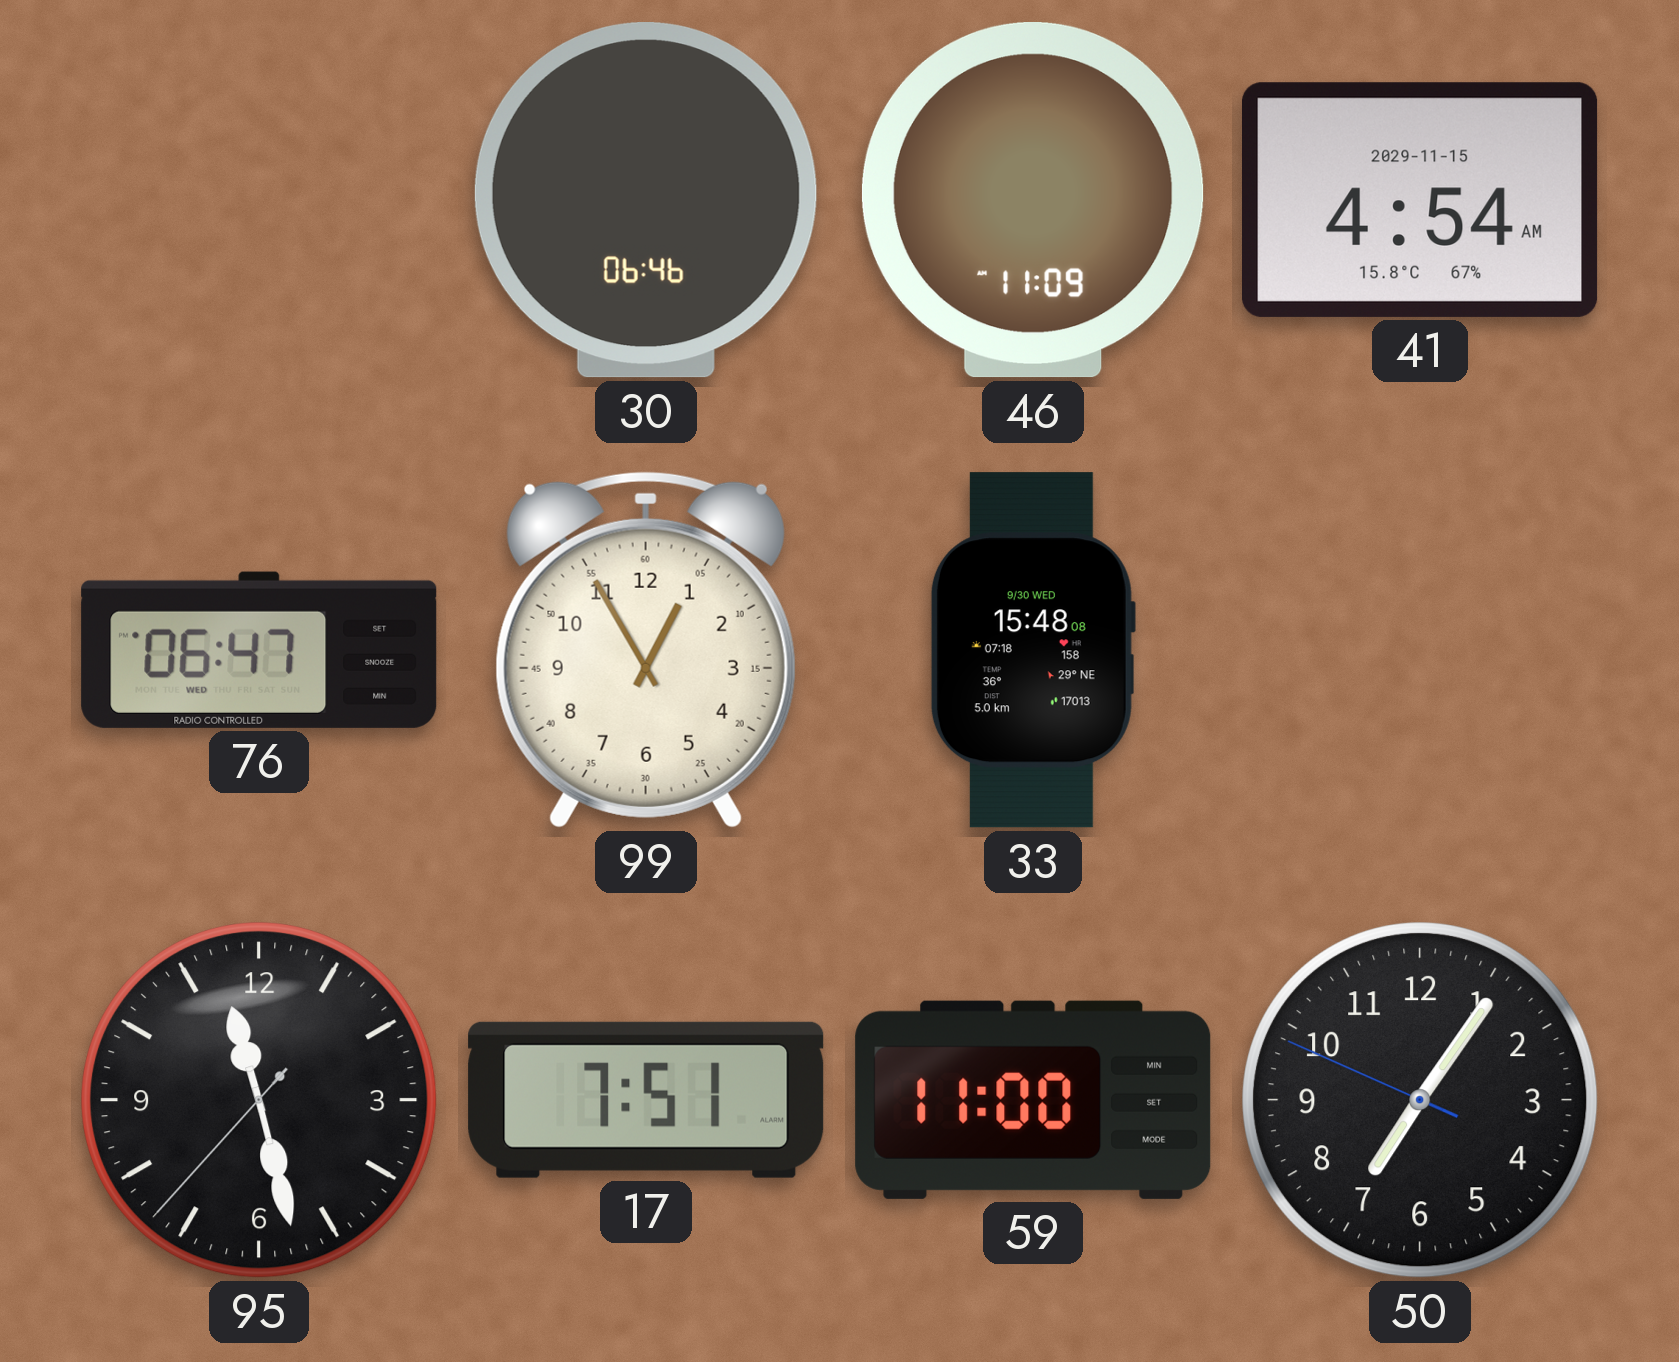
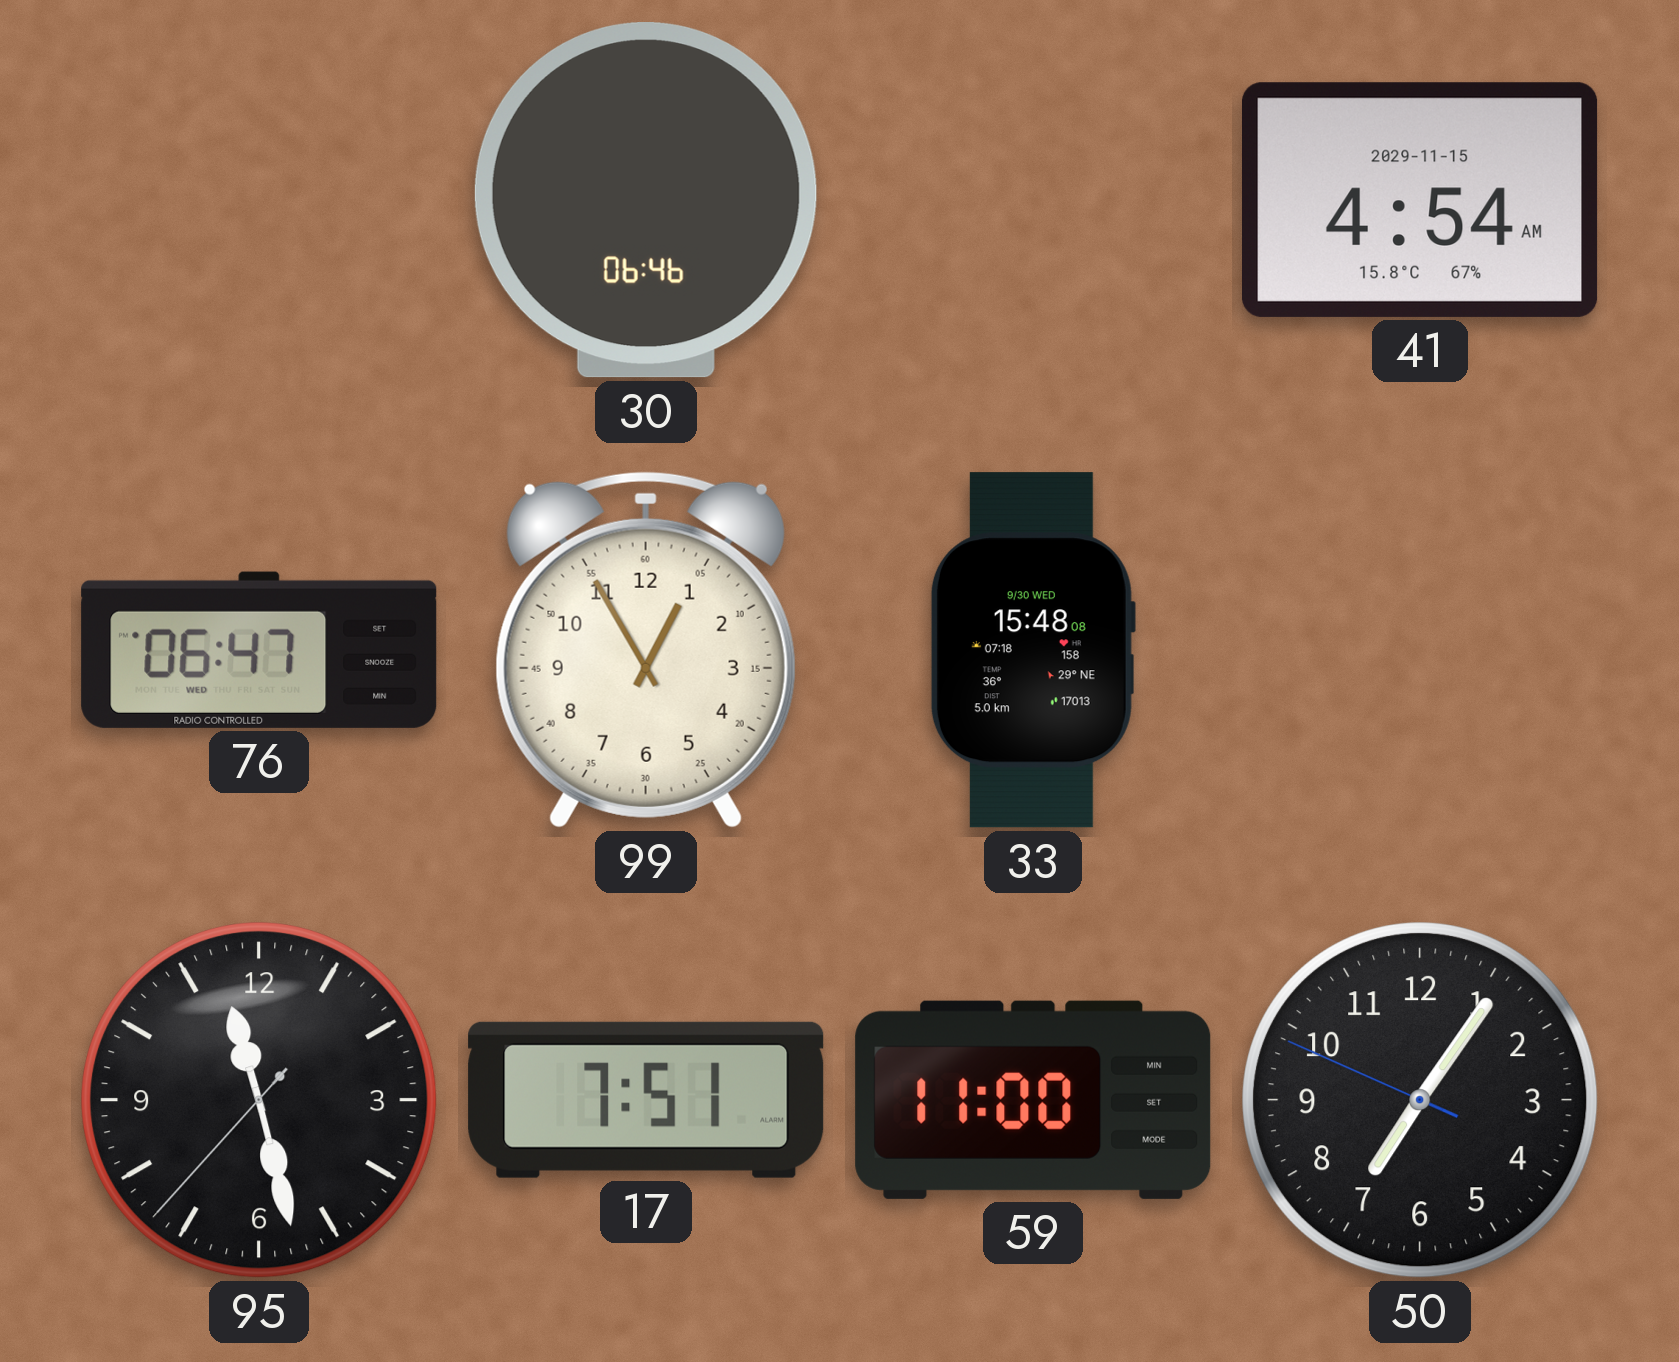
46: 11:09 -> none (1033, 201)
